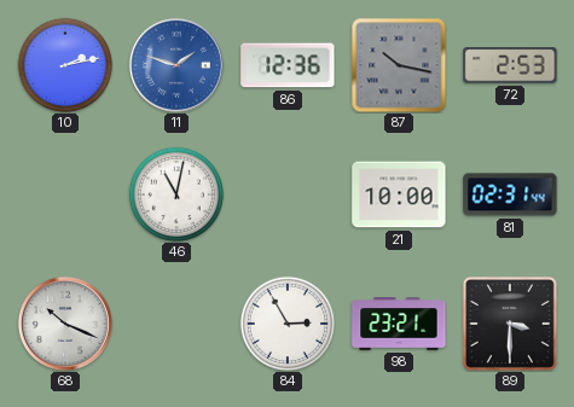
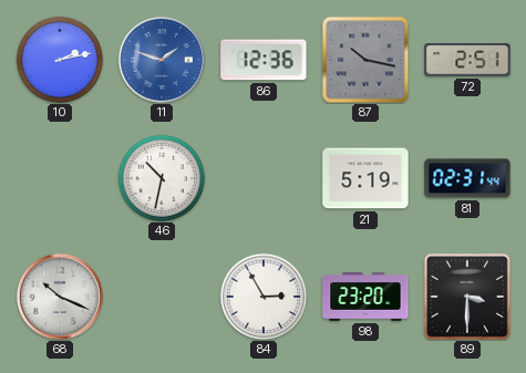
72: 2:53 -> 2:51 (467, 60)
46: 11:02 -> 10:32 (162, 178)
21: 10:00 -> 5:19 (365, 178)
98: 23:21 -> 23:20 (365, 297)
